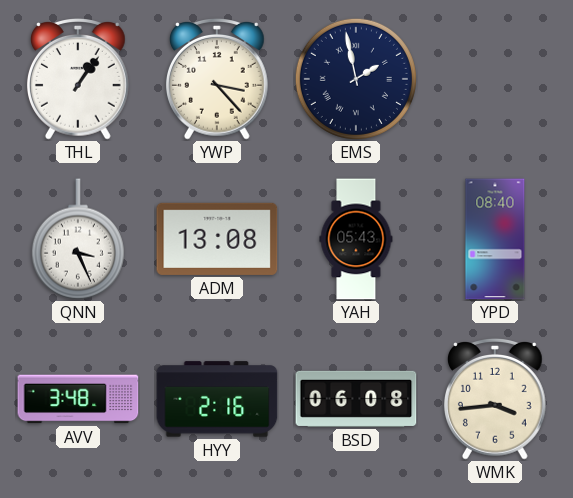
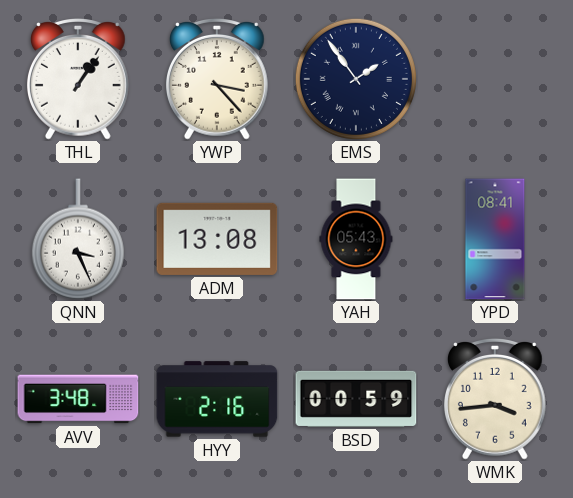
EMS: 1:58 -> 1:54 (356, 79)
YPD: 08:40 -> 08:41 (495, 239)
BSD: 06:08 -> 00:59 (356, 399)
